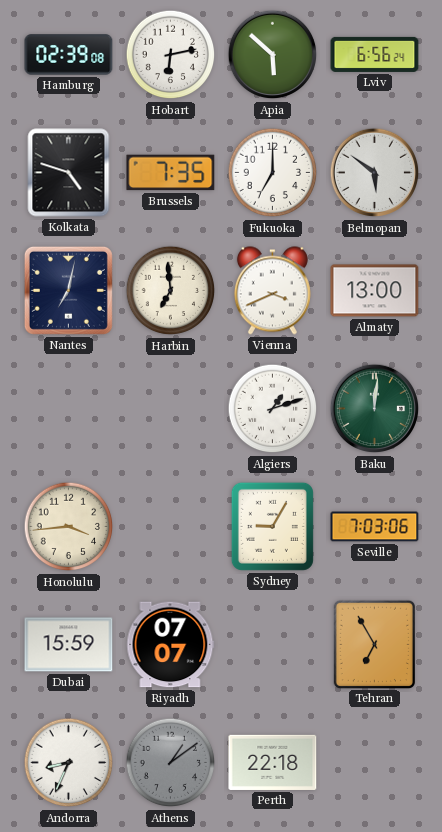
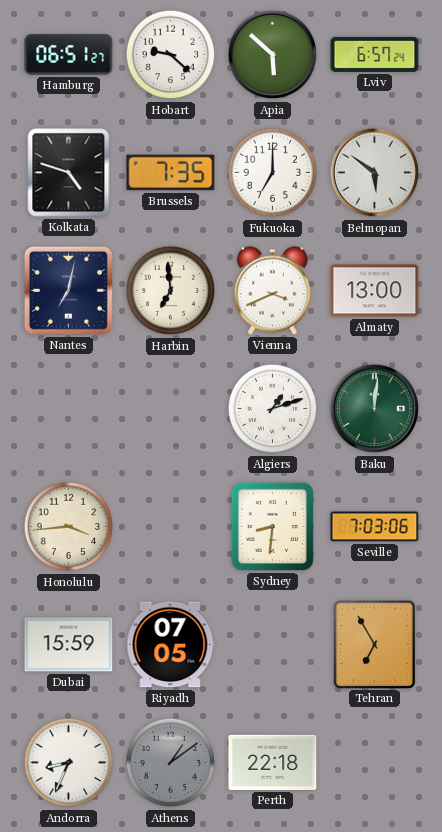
Hamburg: 02:39 -> 06:51 (69, 55)
Hobart: 6:13 -> 9:22 (171, 55)
Lviv: 6:56 -> 6:57 (375, 54)
Sydney: 9:05 -> 8:31 (272, 526)
Riyadh: 07:07 -> 07:05 (171, 645)
